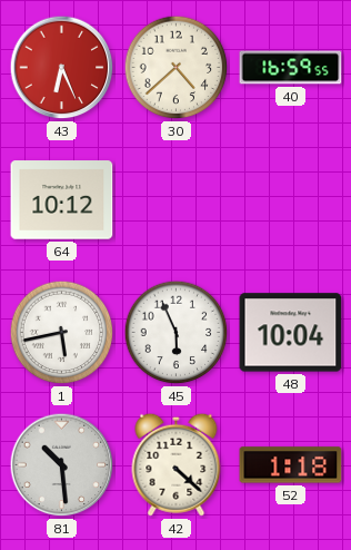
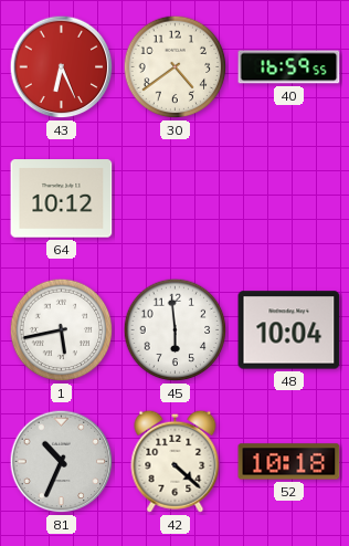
30: 4:38 -> 4:39 (176, 67)
45: 5:56 -> 5:59 (176, 330)
81: 10:29 -> 10:34 (62, 462)
52: 1:18 -> 10:18 (289, 462)
